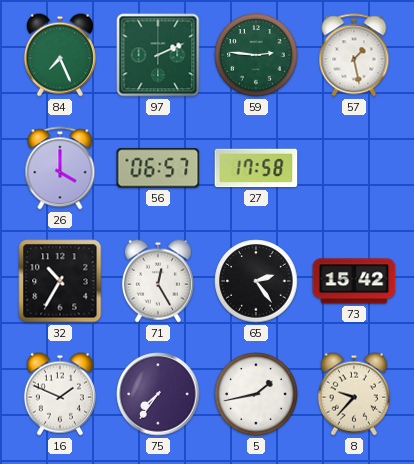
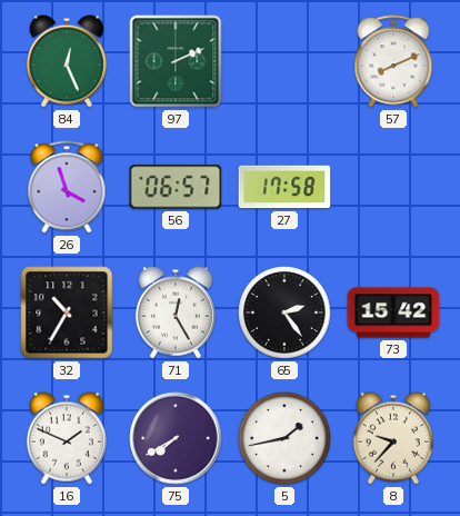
84: 7:26 -> 12:26 (67, 61)
59: 2:46 -> none (256, 55)
57: 1:28 -> 8:11 (393, 61)
26: 4:00 -> 3:57 (67, 187)
75: 7:36 -> 7:40 (176, 438)
